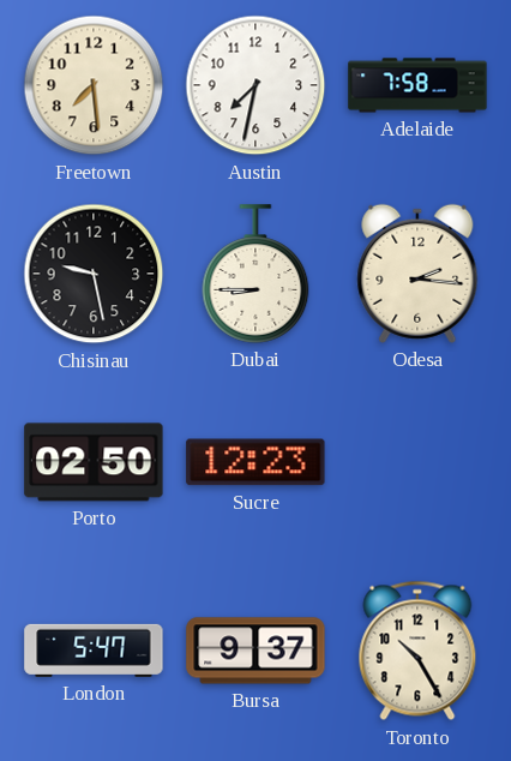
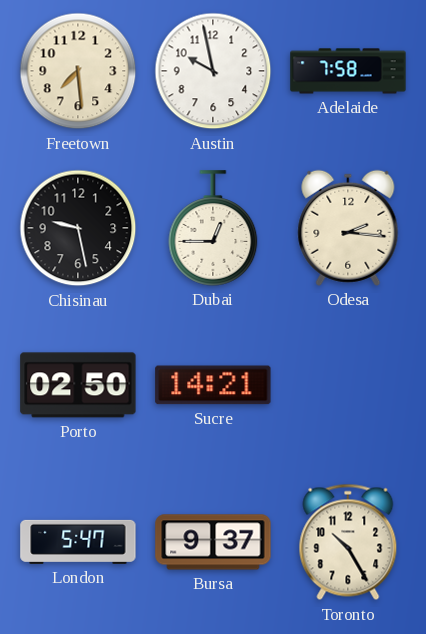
Austin: 7:32 -> 9:58 (213, 71)
Dubai: 8:45 -> 12:45 (213, 228)
Sucre: 12:23 -> 14:21 (213, 385)
